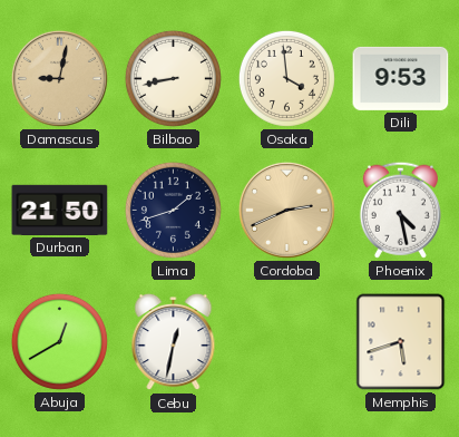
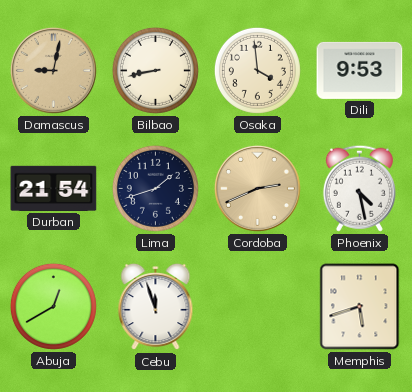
Durban: 21:50 -> 21:54 (54, 188)
Cebu: 12:32 -> 11:57 (156, 307)
